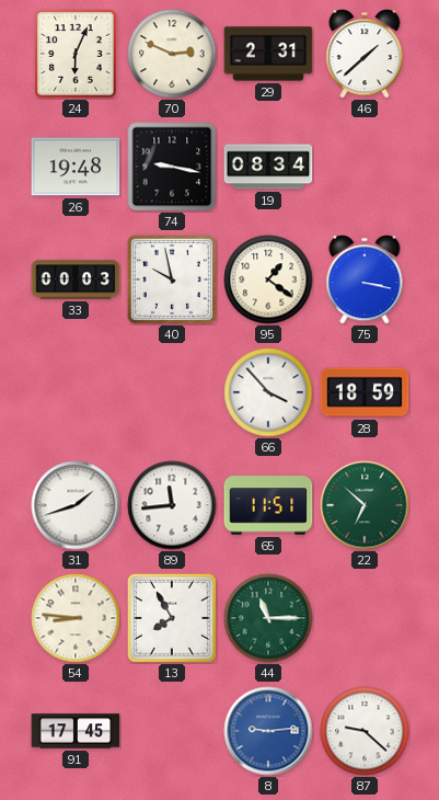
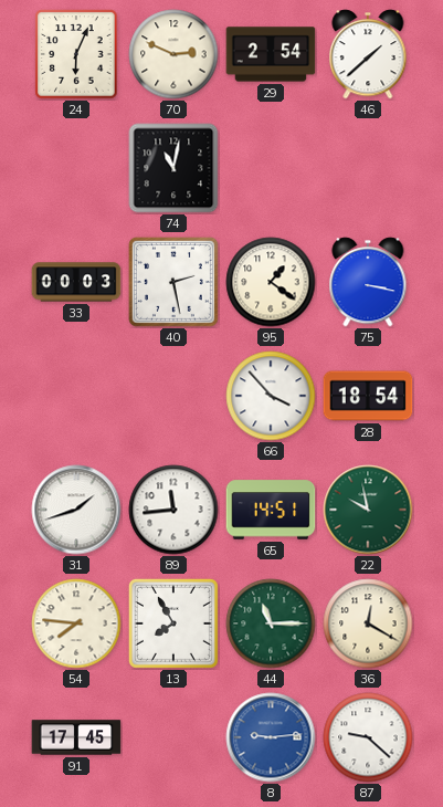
29: 2:31 -> 2:54 (271, 54)
26: 19:48 -> none (76, 167)
74: 9:17 -> 11:02 (173, 168)
19: 08:34 -> none (268, 167)
40: 9:58 -> 2:28 (173, 282)
28: 18:59 -> 18:54 (368, 396)
65: 11:51 -> 14:51 (271, 510)
22: 6:52 -> 9:58 (368, 510)
54: 8:46 -> 7:46 (76, 623)
36: none -> 12:20 (368, 623)
